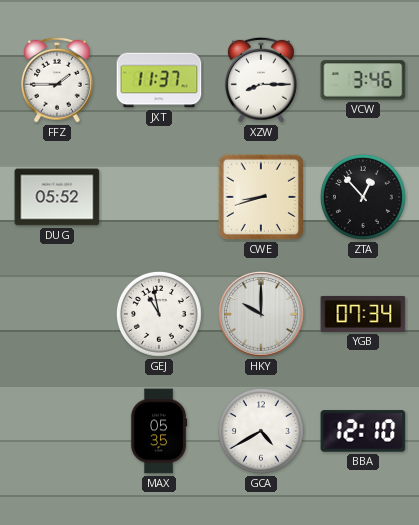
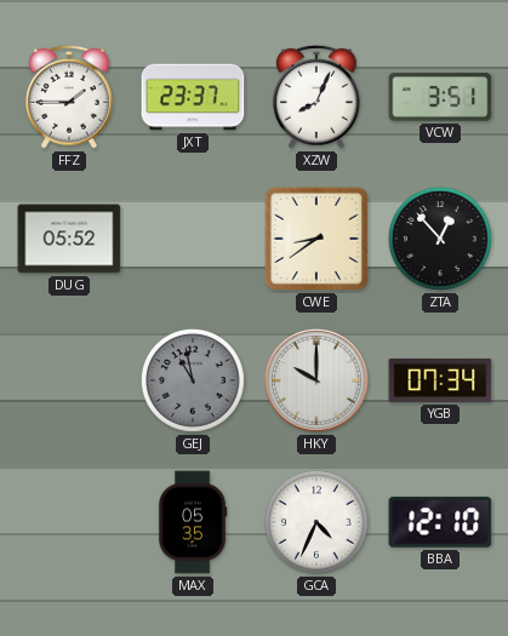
JXT: 11:37 -> 23:37 (193, 97)
XZW: 8:15 -> 8:04 (316, 97)
VCW: 3:46 -> 3:51 (440, 97)
CWE: 8:42 -> 8:39 (316, 239)
GEJ dial: white -> grey (193, 380)
GCA: 4:40 -> 4:34 (316, 522)
